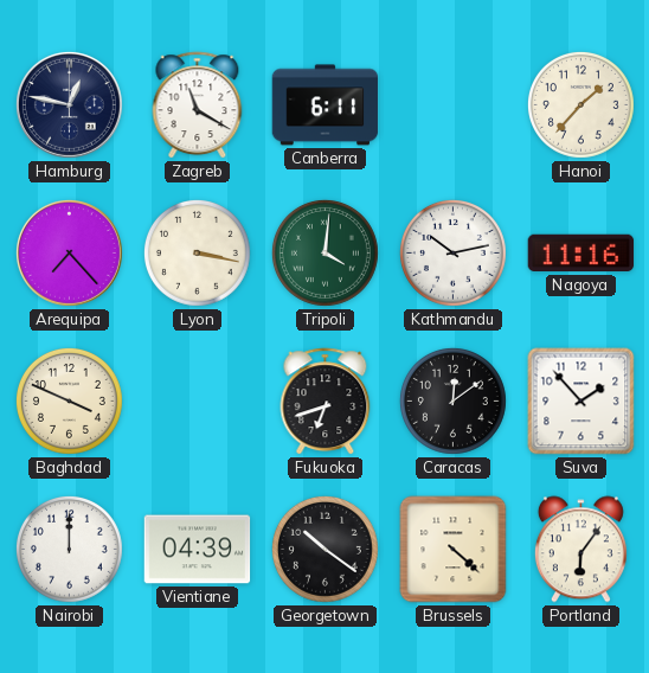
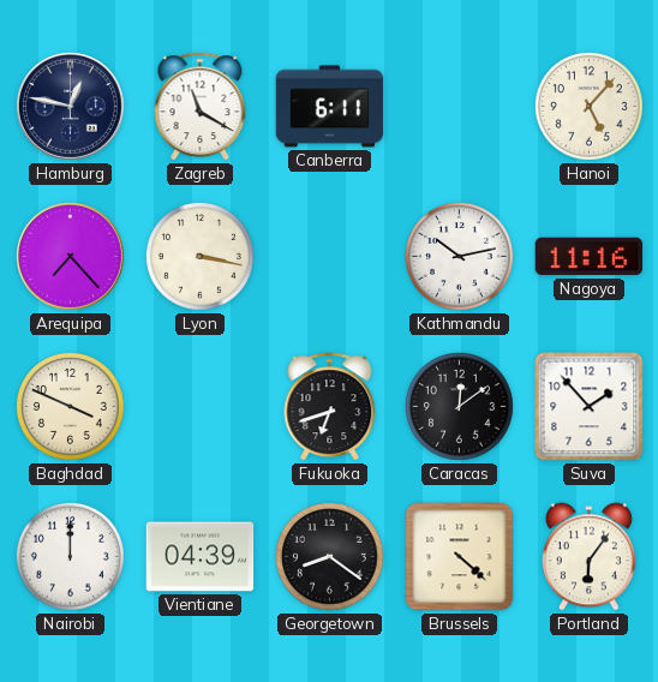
Hanoi: 1:37 -> 5:07 (588, 106)
Tripoli: 4:01 -> none (324, 252)
Georgetown: 10:21 -> 8:21 (329, 556)
